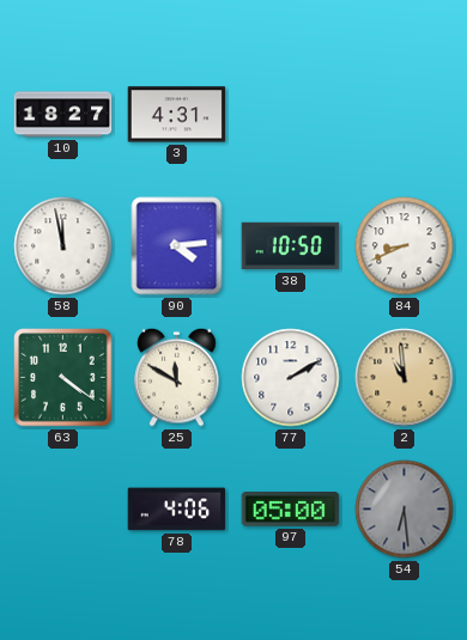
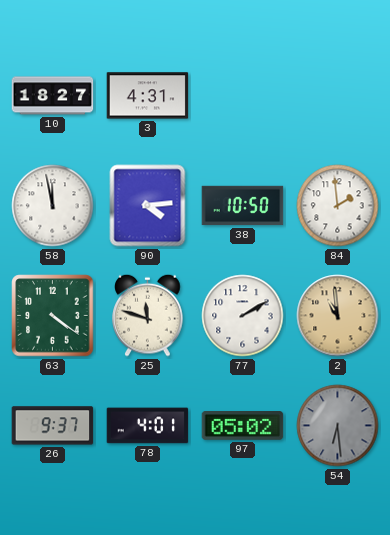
84: 8:41 -> 1:59 (338, 206)
25: 11:50 -> 11:48 (148, 315)
26: none -> 9:37 (53, 426)
78: 4:06 -> 4:01 (148, 426)
97: 05:00 -> 05:02 (243, 426)
